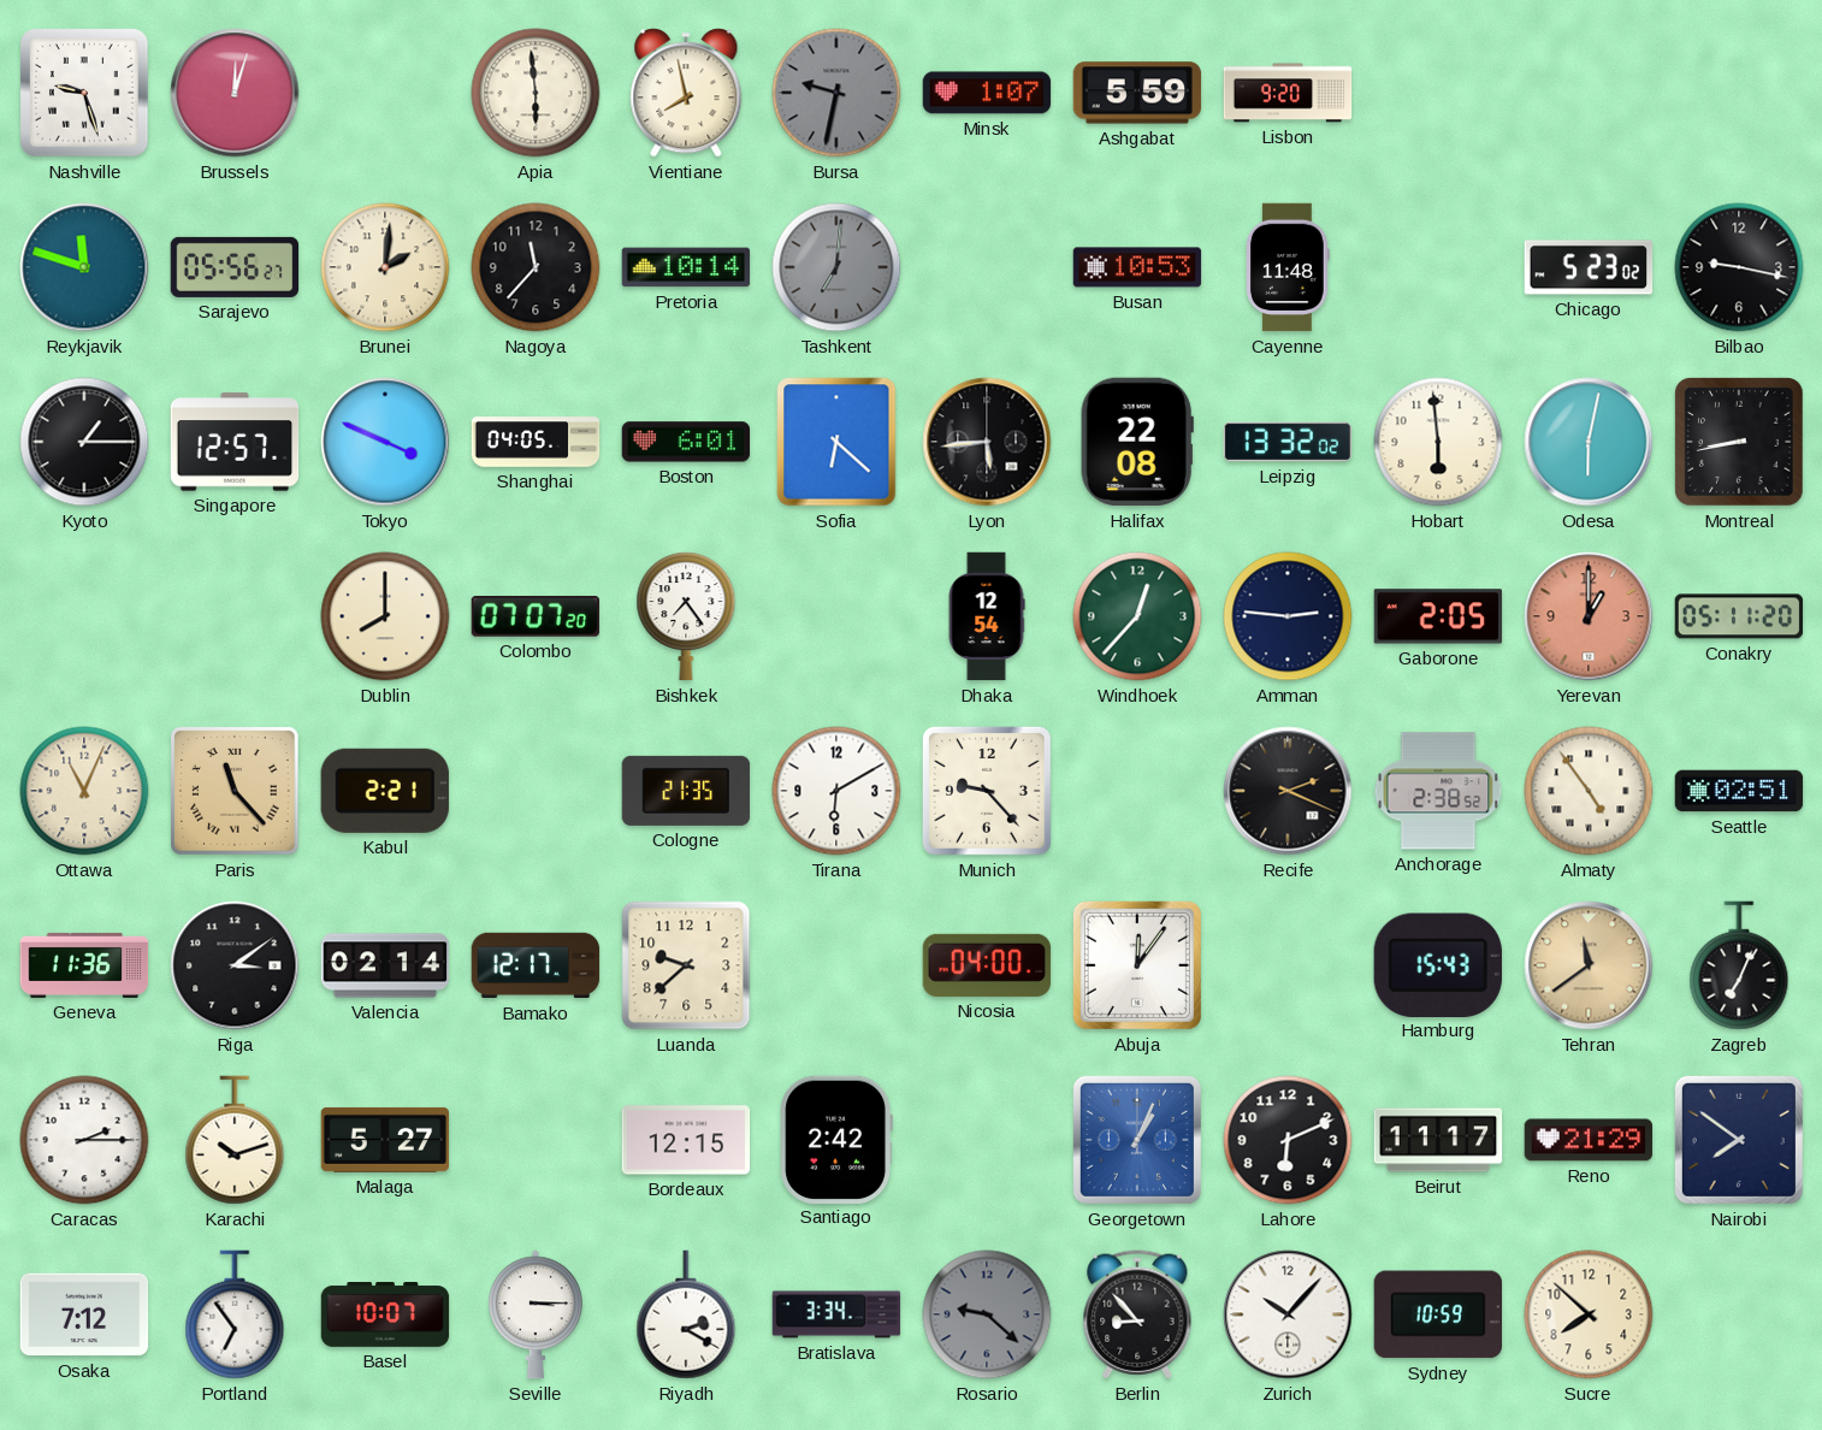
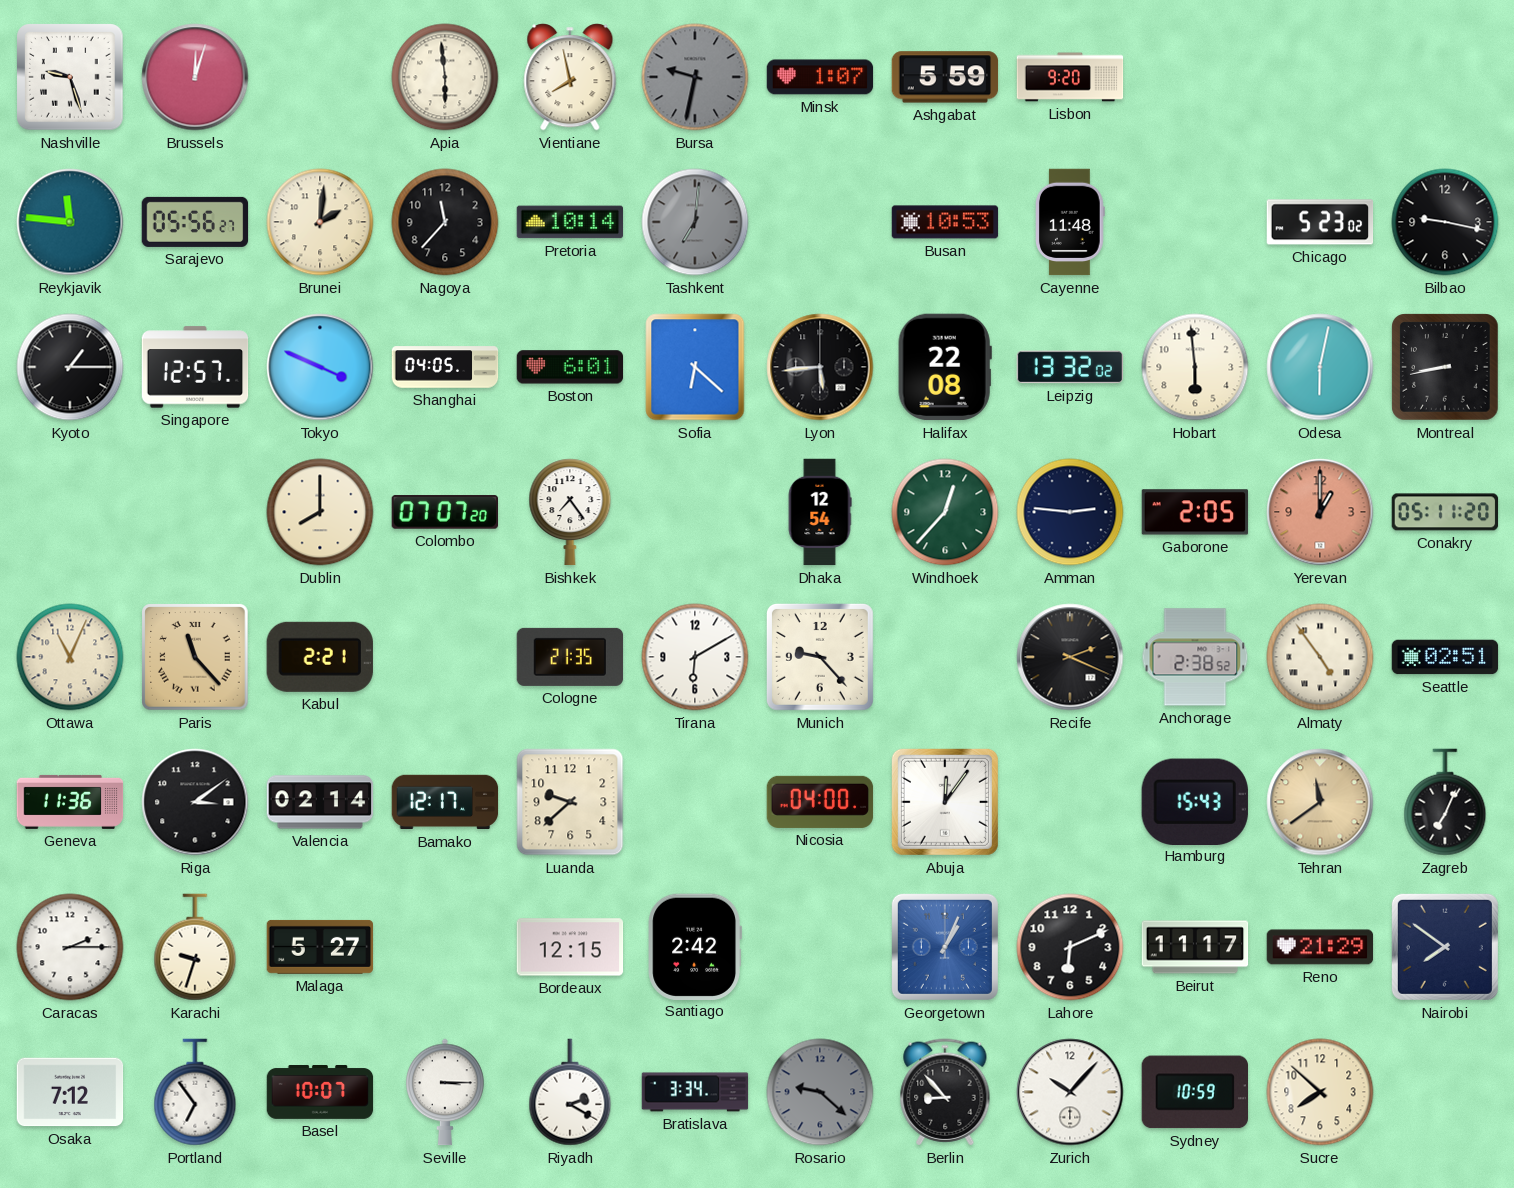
Reykjavik: 11:48 -> 11:46 (70, 222)
Karachi: 10:12 -> 9:33 (195, 947)
